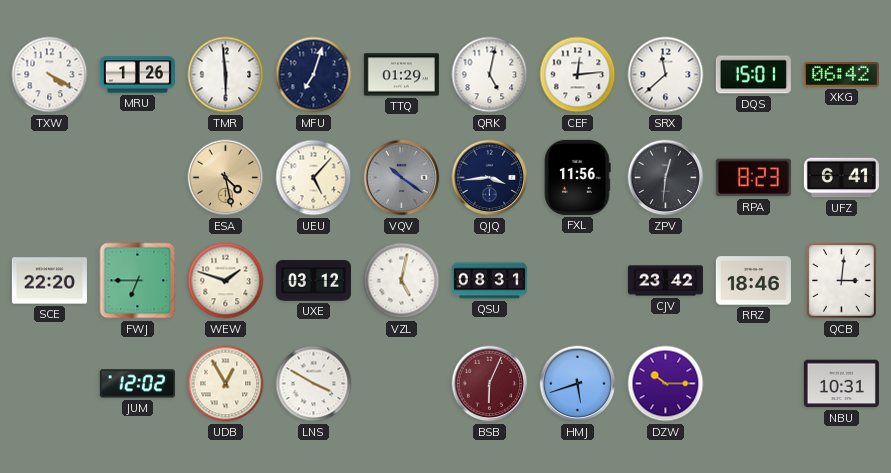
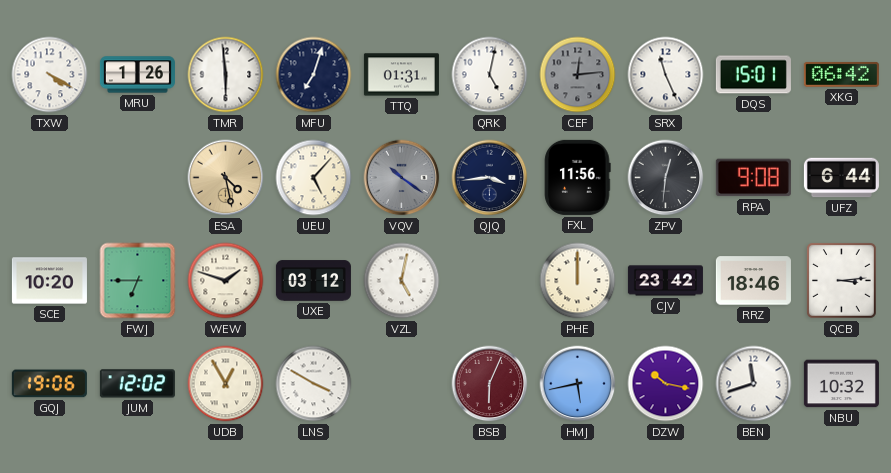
TTQ: 01:29 -> 01:31 (401, 75)
CEF dial: white -> grey (578, 75)
SRX: 11:38 -> 11:26 (666, 75)
RPA: 8:23 -> 9:08 (753, 178)
UFZ: 6:41 -> 6:44 (841, 178)
SCE: 22:20 -> 10:20 (49, 281)
QSU: 08:31 -> none (489, 281)
PHE: none -> 12:00 (578, 281)
QCB: 3:01 -> 3:14 (842, 281)
GQJ: none -> 19:06 (49, 384)
HMJ: 5:42 -> 5:43 (578, 384)
DZW: 10:15 -> 10:17 (666, 384)
BEN: none -> 11:42 (754, 384)
NBU: 10:31 -> 10:32 (841, 384)
